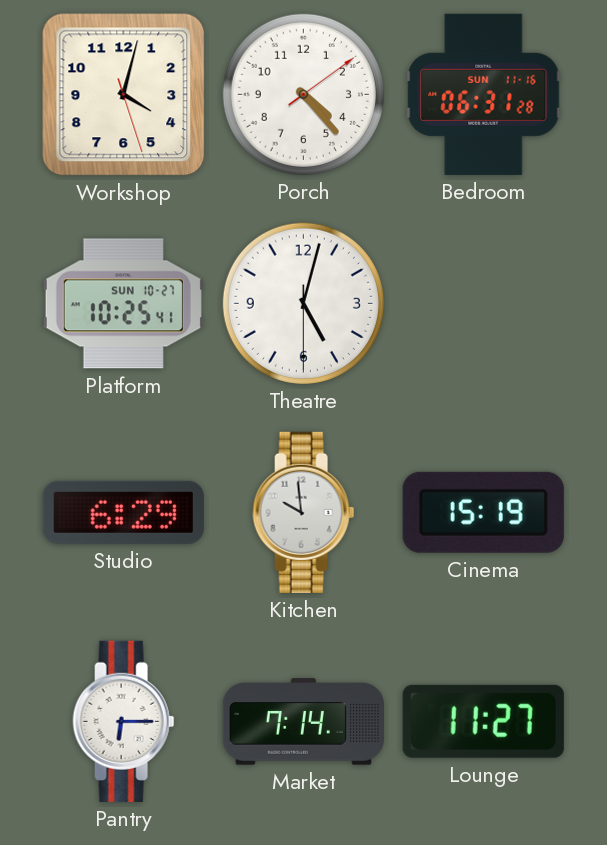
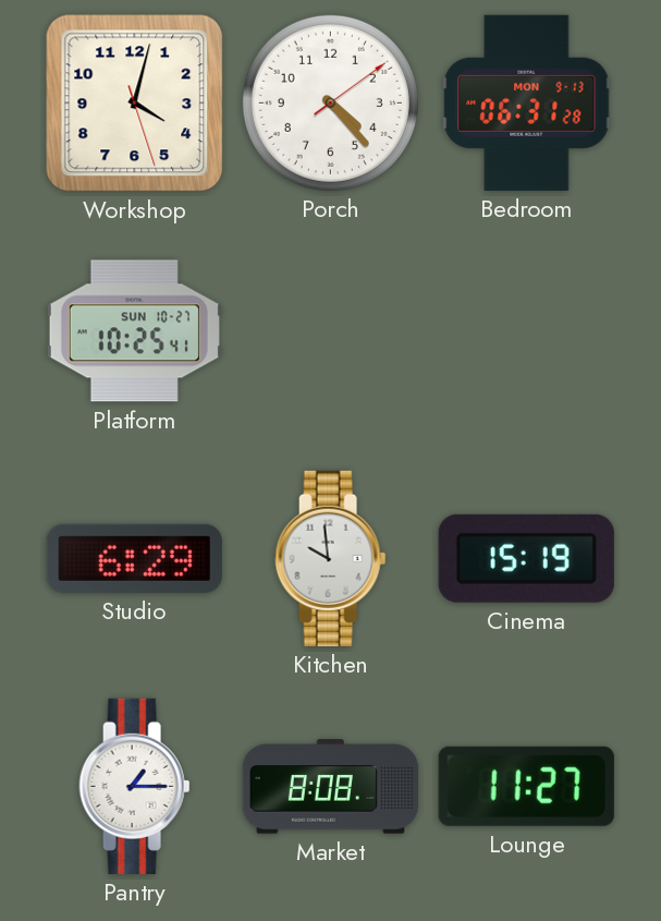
Bedroom date: SUN 11-16 -> MON 9-13 (527, 102)
Theatre: 5:02 -> none (303, 303)
Pantry: 6:15 -> 1:15 (135, 786)
Market: 7:14 -> 8:08 (330, 787)
